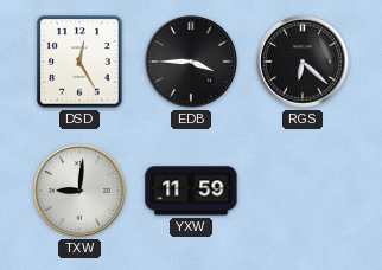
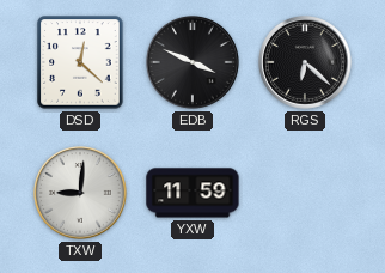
DSD: 12:25 -> 12:22 (80, 62)
EDB: 3:45 -> 3:49 (194, 63)
